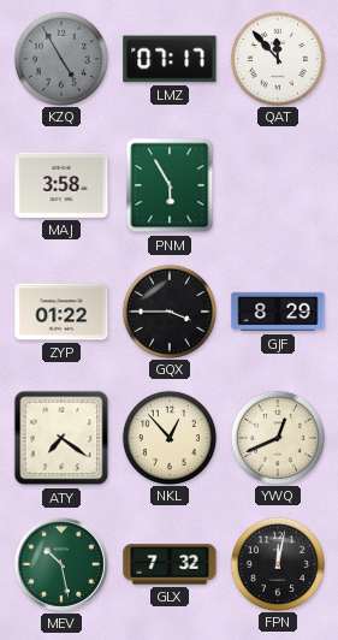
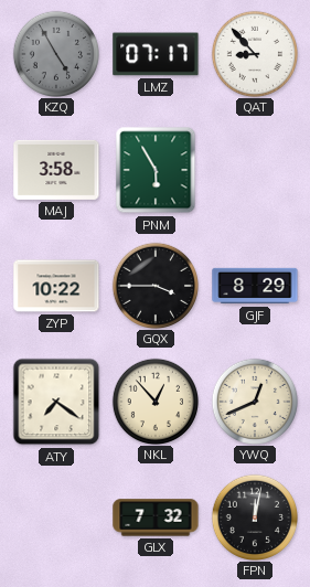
QAT: 11:53 -> 8:53 (254, 53)
ZYP: 01:22 -> 10:22 (56, 286)
MEV: 10:28 -> none (61, 564)
